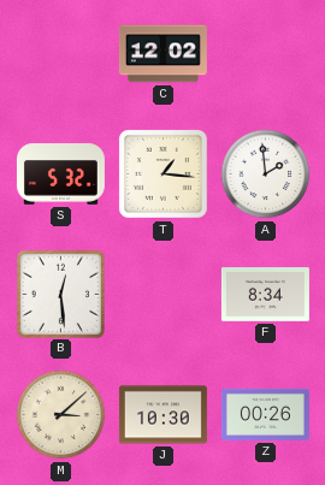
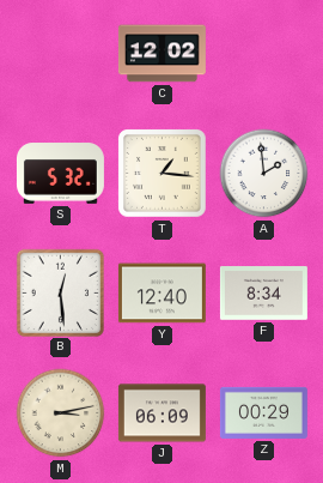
Y: none -> 12:40 (161, 294)
M: 3:08 -> 3:13 (61, 413)
J: 10:30 -> 06:09 (161, 413)
Z: 00:26 -> 00:29 (263, 412)
